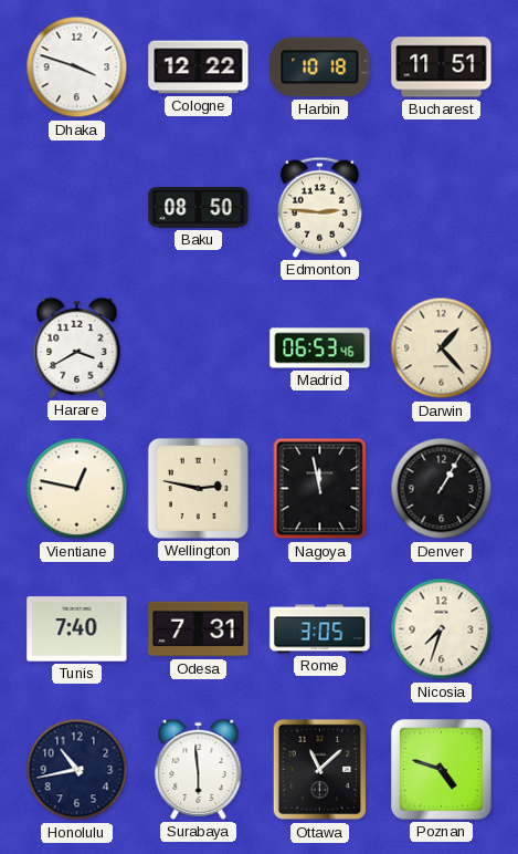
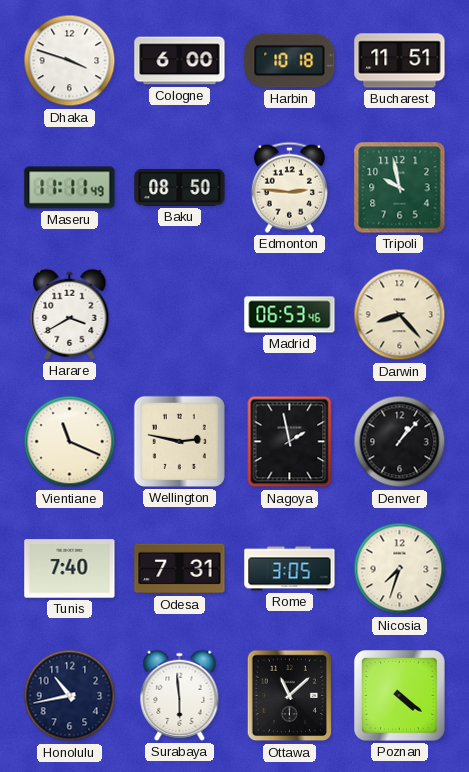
Cologne: 12:22 -> 6:00 (180, 61)
Maseru: none -> 11:11 (70, 188)
Tripoli: none -> 9:58 (400, 188)
Darwin: 1:23 -> 8:23 (400, 315)
Vientiane: 12:47 -> 11:19 (70, 442)
Nagoya: 11:58 -> 1:58 (290, 442)
Denver: 1:05 -> 1:07 (400, 442)
Poznan: 4:48 -> 4:21 (400, 696)
